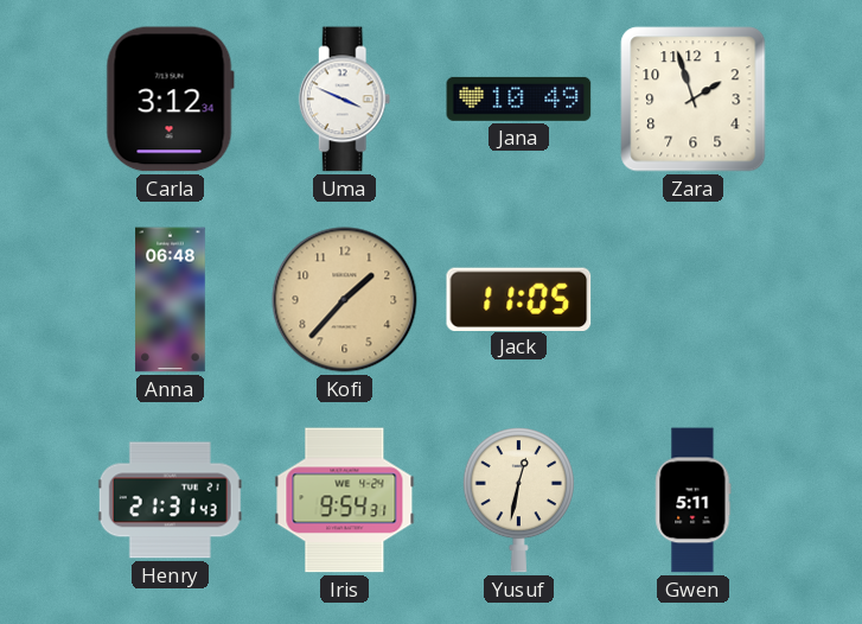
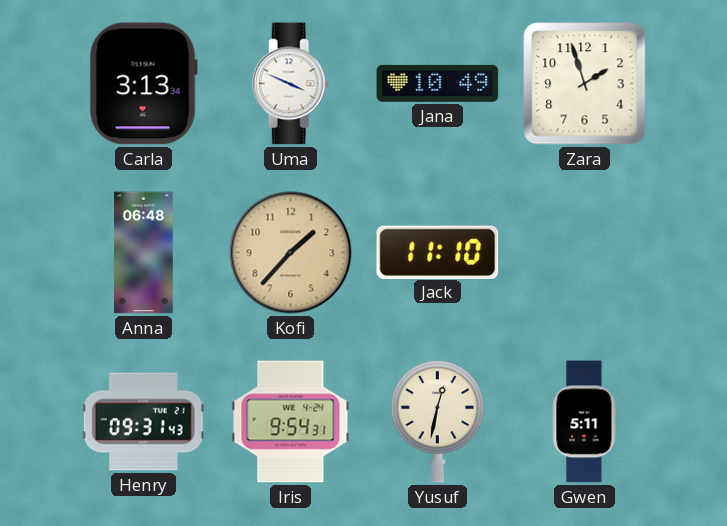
Carla: 3:12 -> 3:13 (143, 84)
Jack: 11:05 -> 11:10 (438, 252)
Henry: 21:31 -> 09:31 (143, 422)
